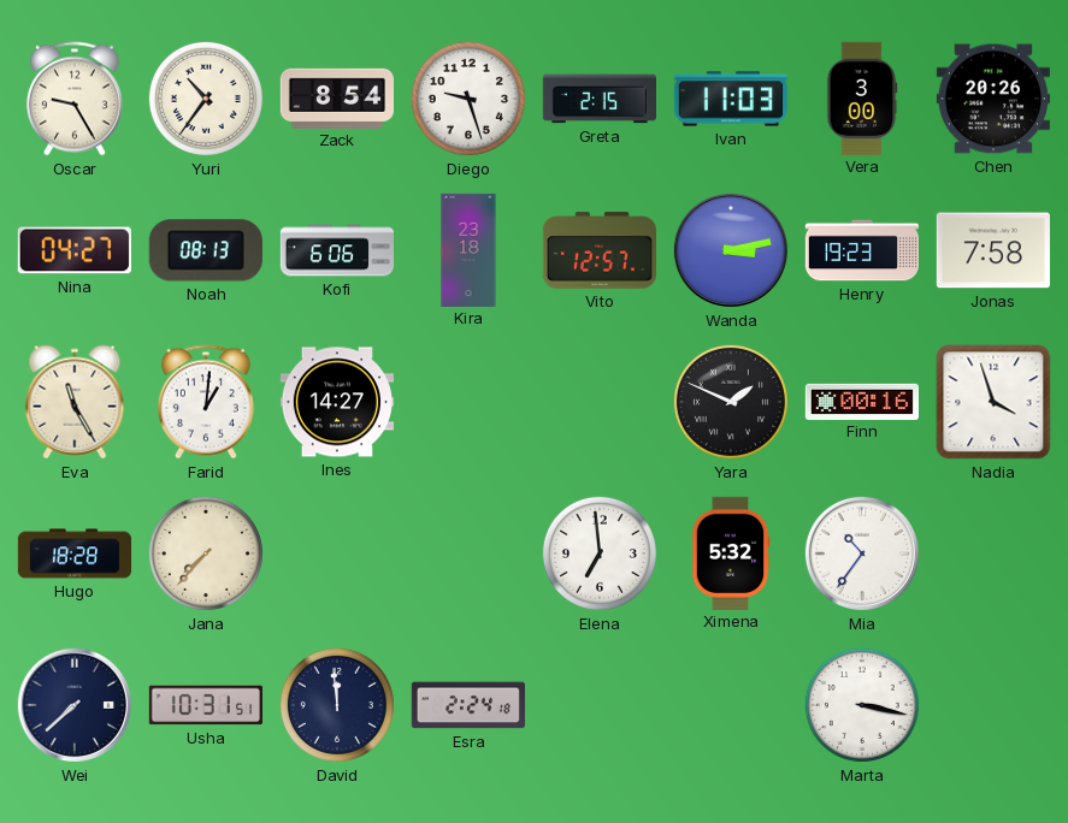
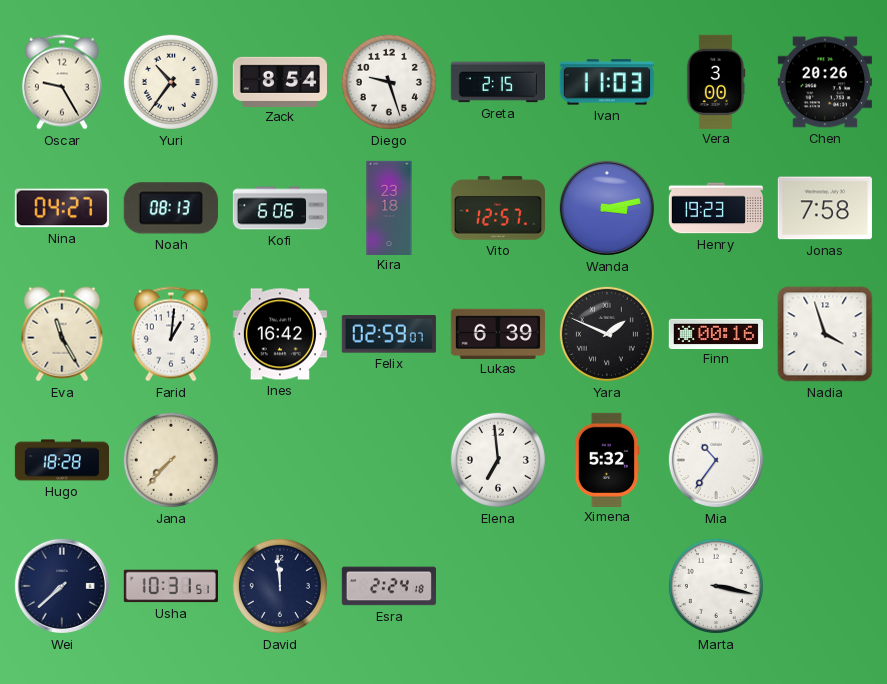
Ines: 14:27 -> 16:42 (279, 334)
Felix: none -> 02:59 (389, 334)
Lukas: none -> 6:39 (498, 333)
